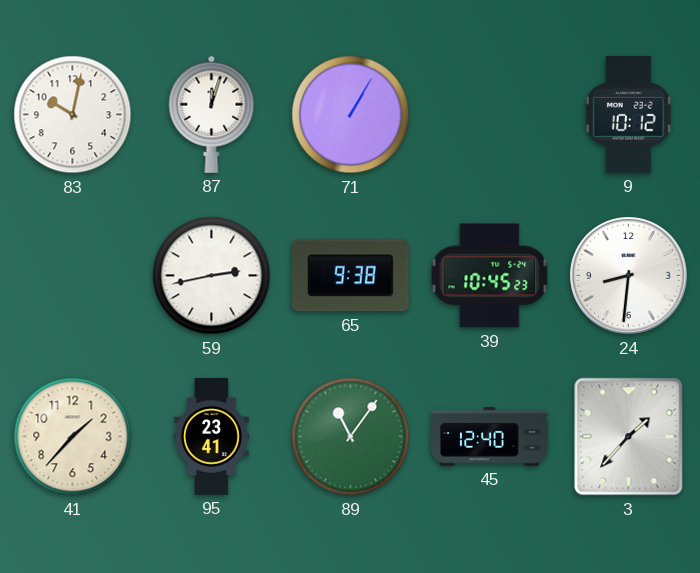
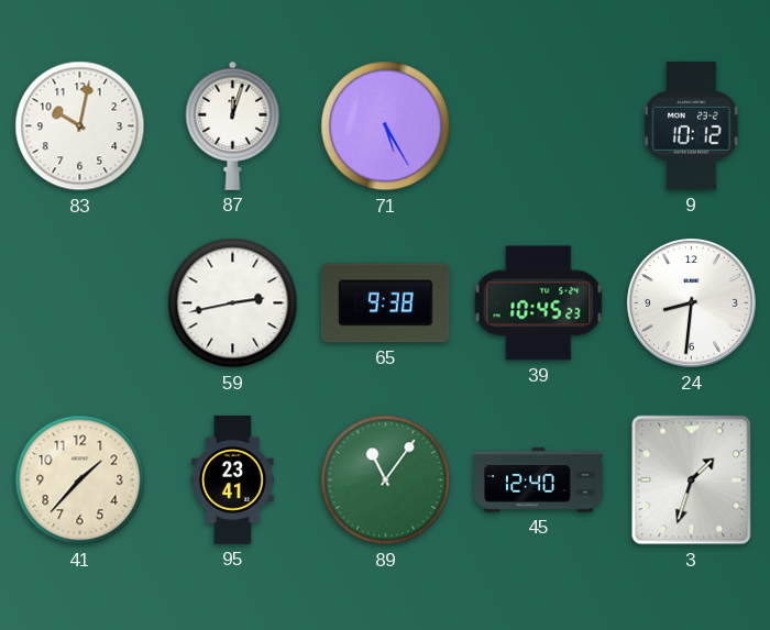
71: 1:05 -> 5:25 (386, 126)
3: 1:37 -> 1:33 (692, 480)
